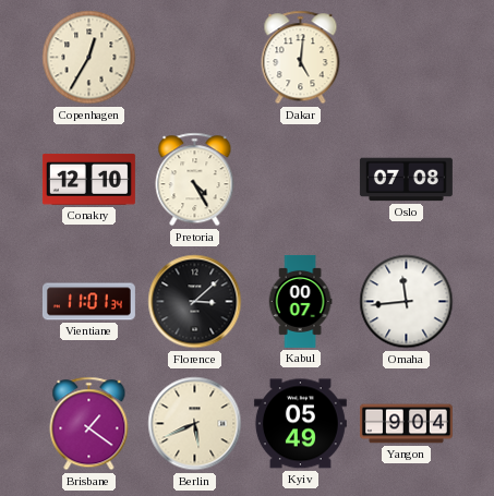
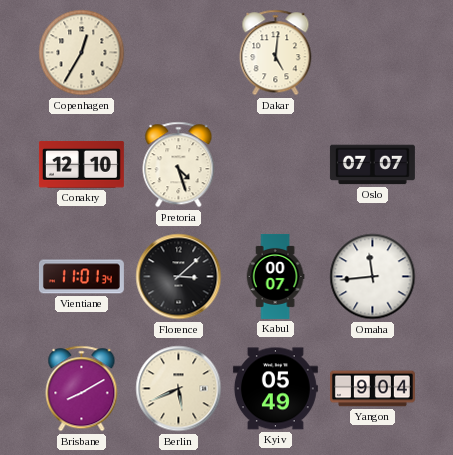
Pretoria: 4:25 -> 4:27 (179, 165)
Oslo: 07:08 -> 07:07 (372, 165)
Brisbane: 1:21 -> 8:10 (82, 389)
